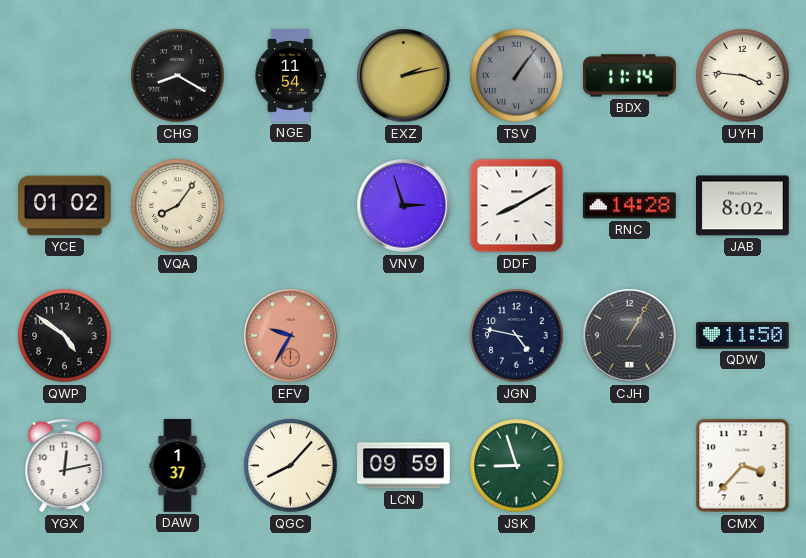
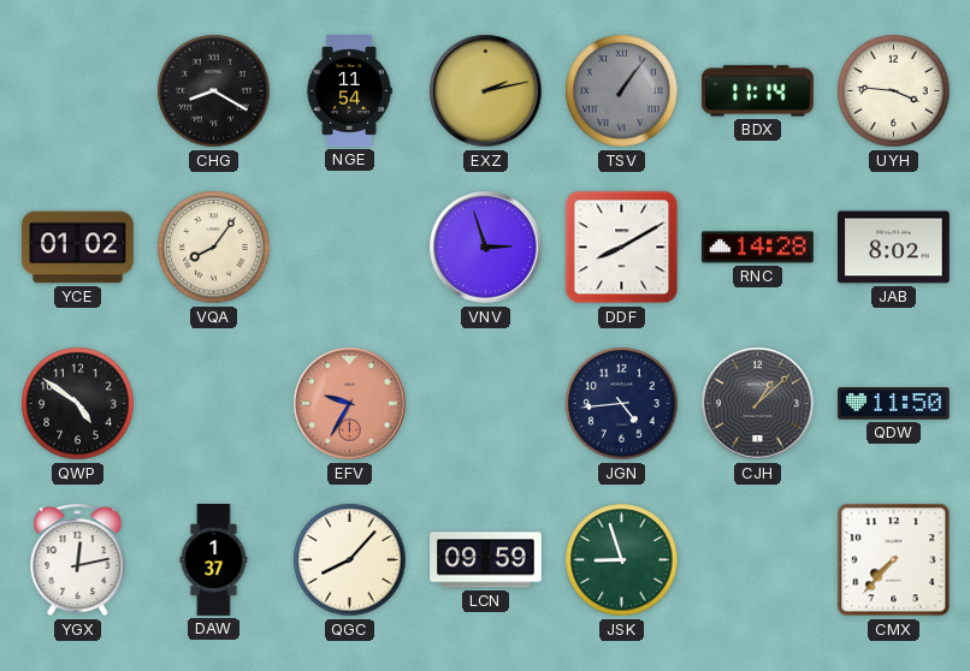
JGN: 4:47 -> 4:44 (622, 404)
CJH: 1:05 -> 1:08 (758, 404)
CMX: 3:37 -> 7:37 (894, 560)
